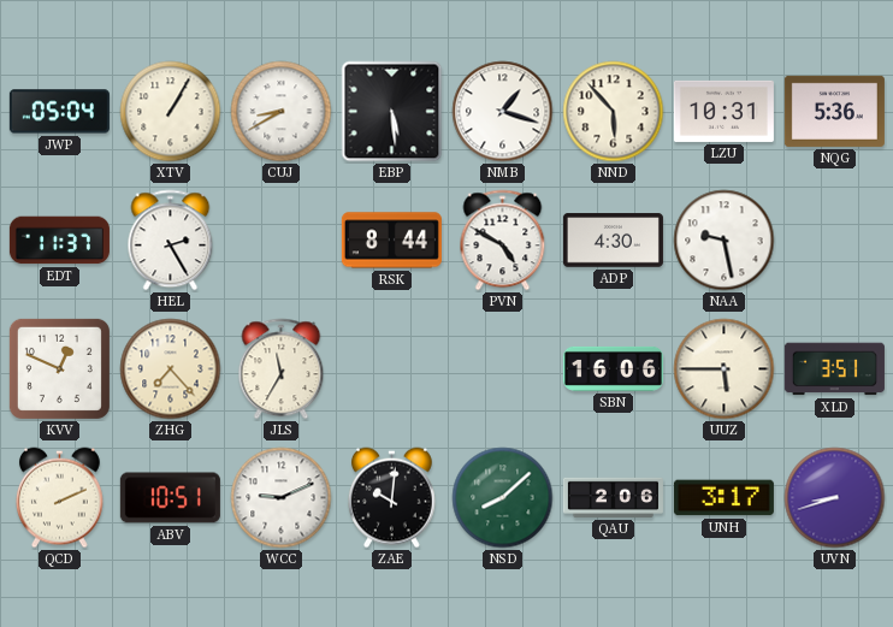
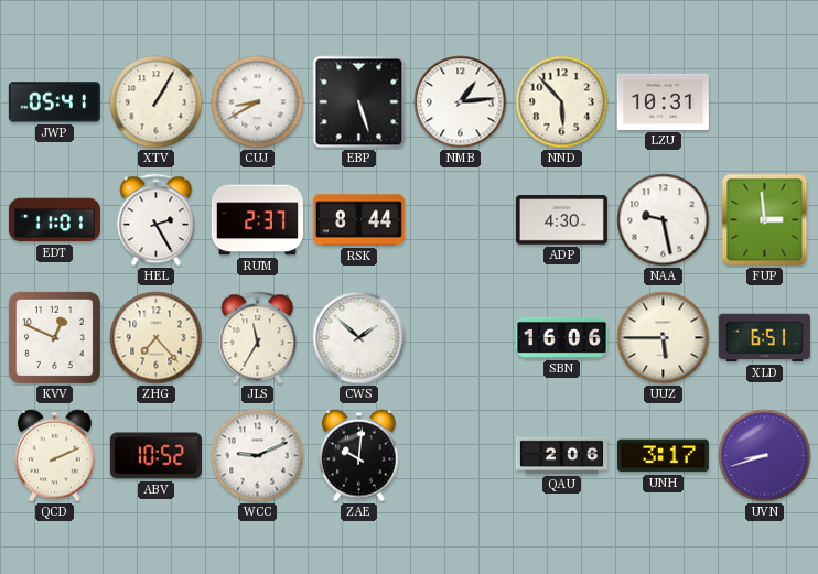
JWP: 05:04 -> 05:41 (54, 102)
EBP: 5:29 -> 5:27 (359, 102)
NMB: 1:18 -> 1:14 (461, 102)
NQG: 5:36 -> none (834, 111)
EDT: 11:37 -> 11:01 (54, 220)
RUM: none -> 2:37 (257, 220)
PVN: 4:50 -> none (503, 241)
FUP: none -> 2:59 (765, 220)
CWS: none -> 1:52 (359, 338)
XLD: 3:51 -> 6:51 (764, 338)
ABV: 10:51 -> 10:52 (155, 456)
NSD: 8:08 -> none (503, 498)
